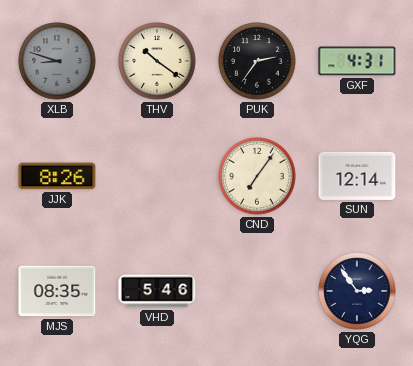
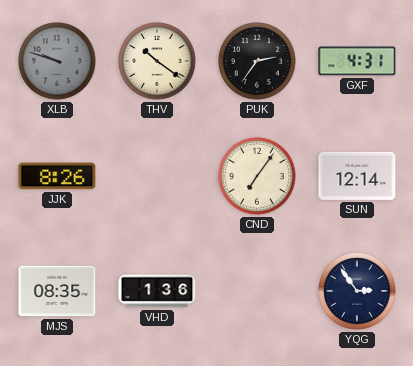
XLB: 8:48 -> 9:48 (57, 61)
VHD: 5:46 -> 1:36 (157, 291)
